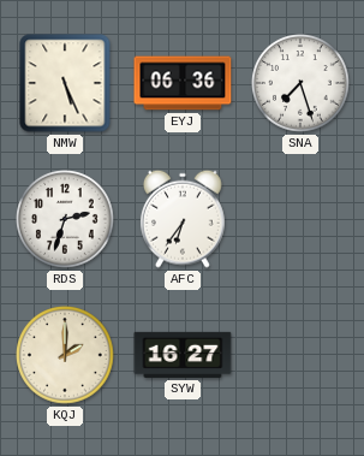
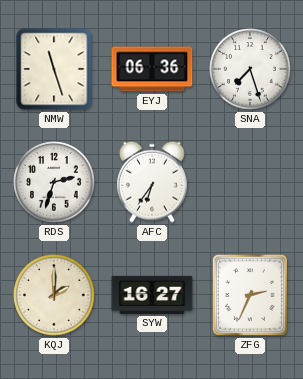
NMW: 5:26 -> 11:27 (54, 69)
ZFG: none -> 2:34 (250, 295)
